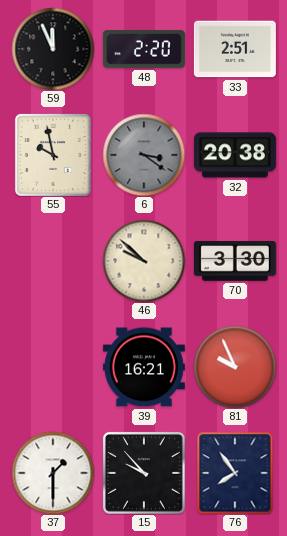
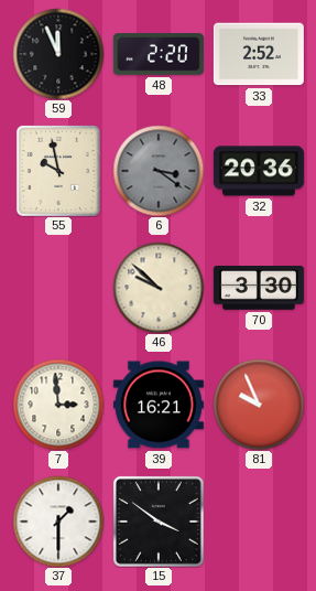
33: 2:51 -> 2:52 (259, 54)
32: 20:38 -> 20:36 (259, 171)
7: none -> 2:59 (58, 405)
15: 9:53 -> 3:51 (159, 522)
76: 7:54 -> none (235, 473)
